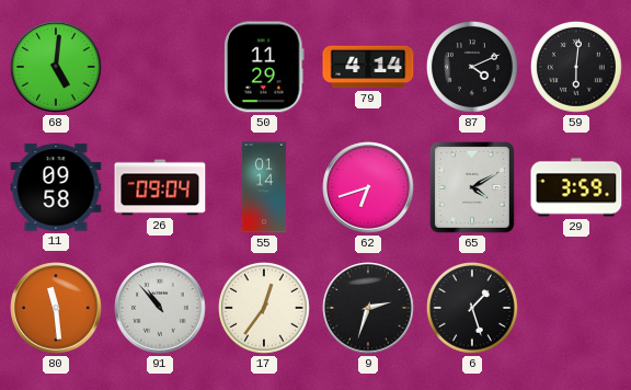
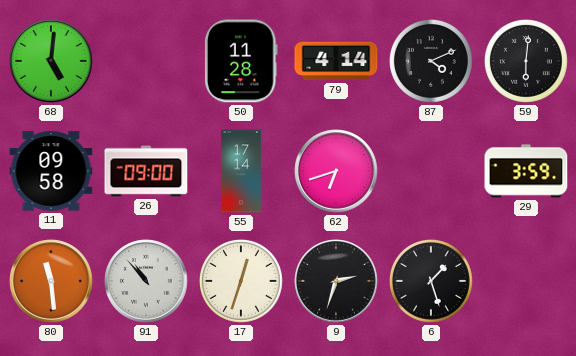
50: 11:29 -> 11:28 (241, 61)
26: 09:04 -> 09:00 (146, 171)
55: 01:14 -> 17:14 (241, 171)
65: 4:10 -> none (472, 187)
17: 12:36 -> 12:33 (241, 281)
